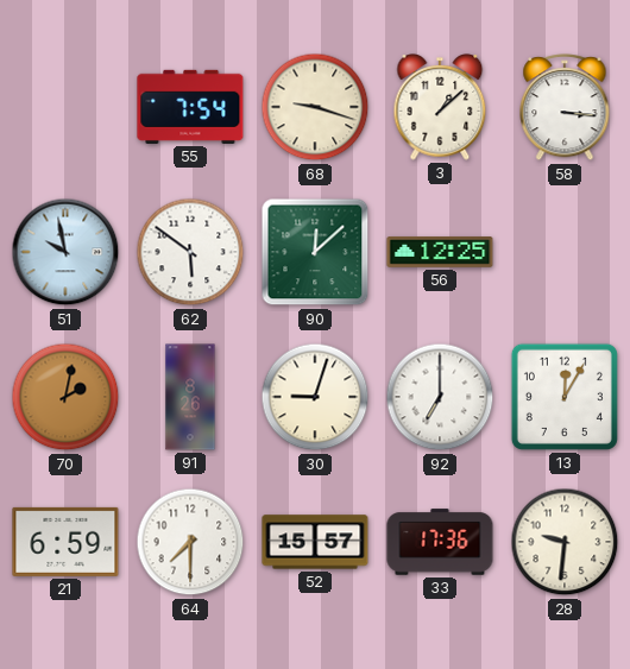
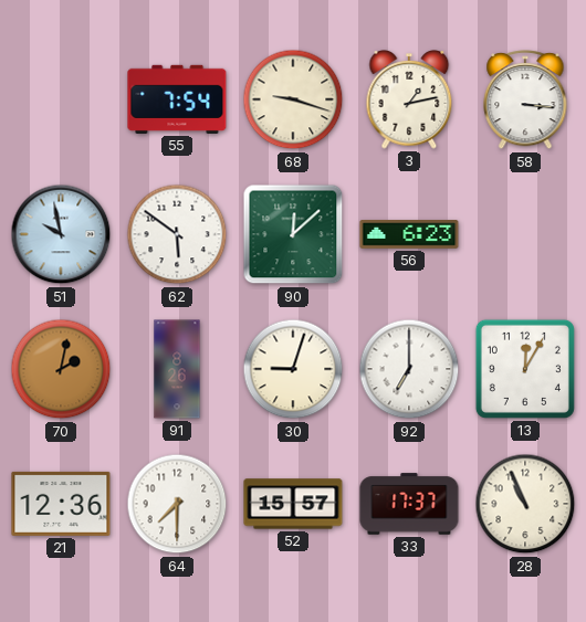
3: 1:08 -> 1:13 (409, 101)
56: 12:25 -> 6:23 (409, 235)
21: 6:59 -> 12:36 (61, 504)
33: 17:36 -> 17:37 (409, 504)
28: 9:31 -> 10:56 (525, 504)
